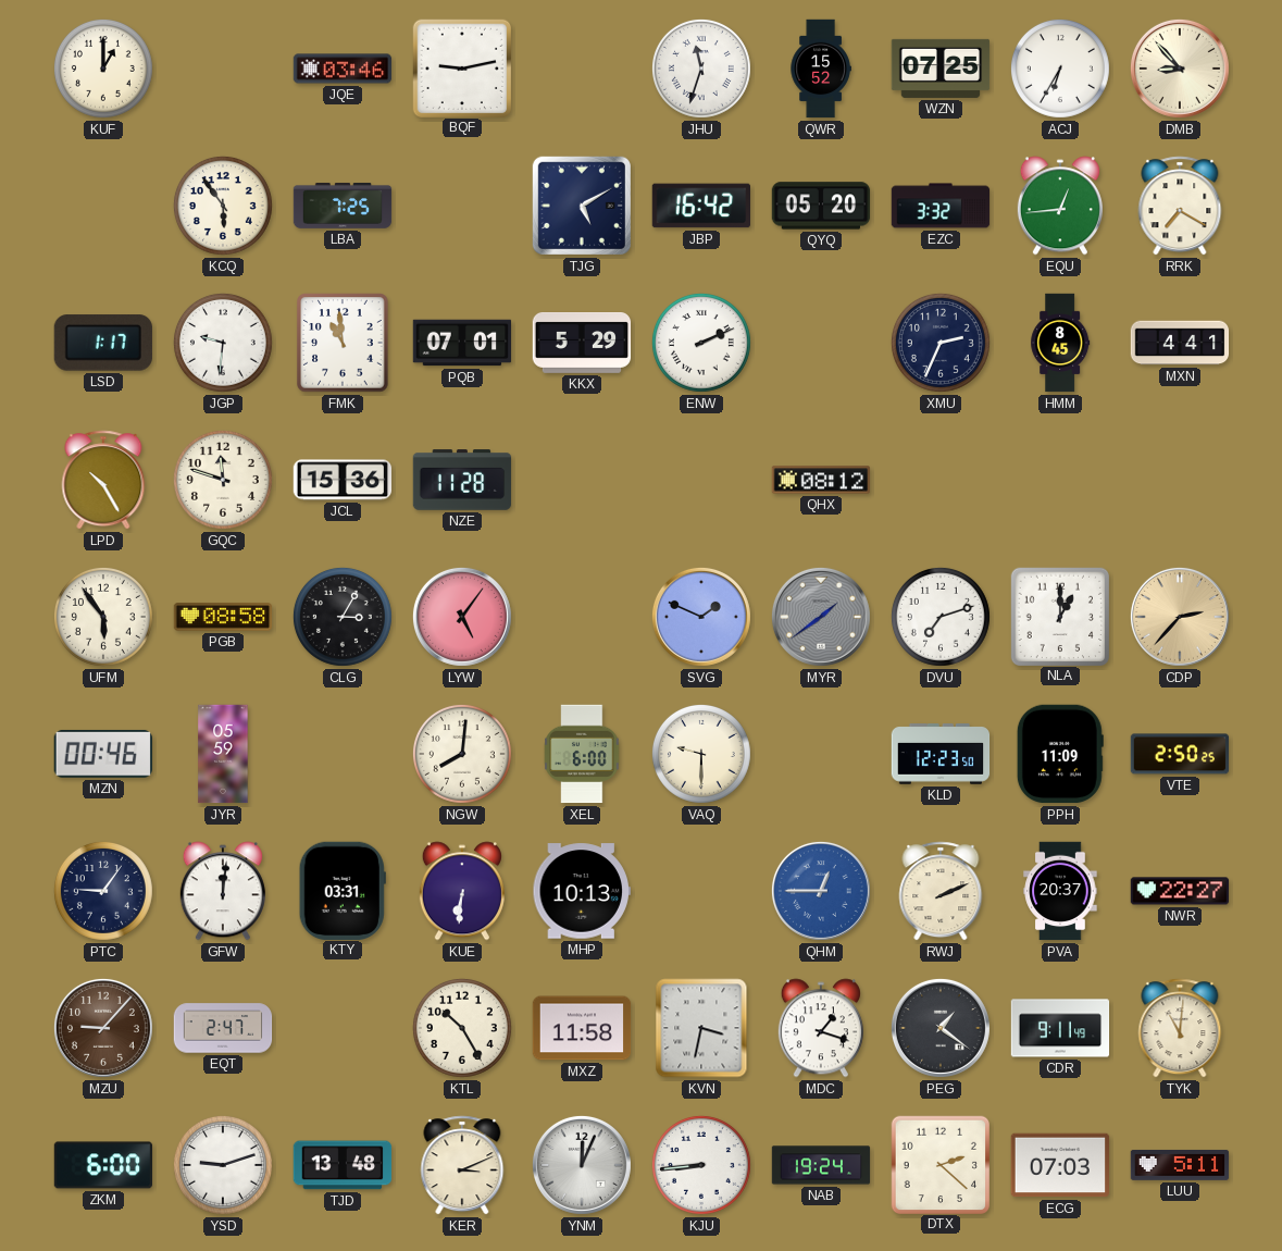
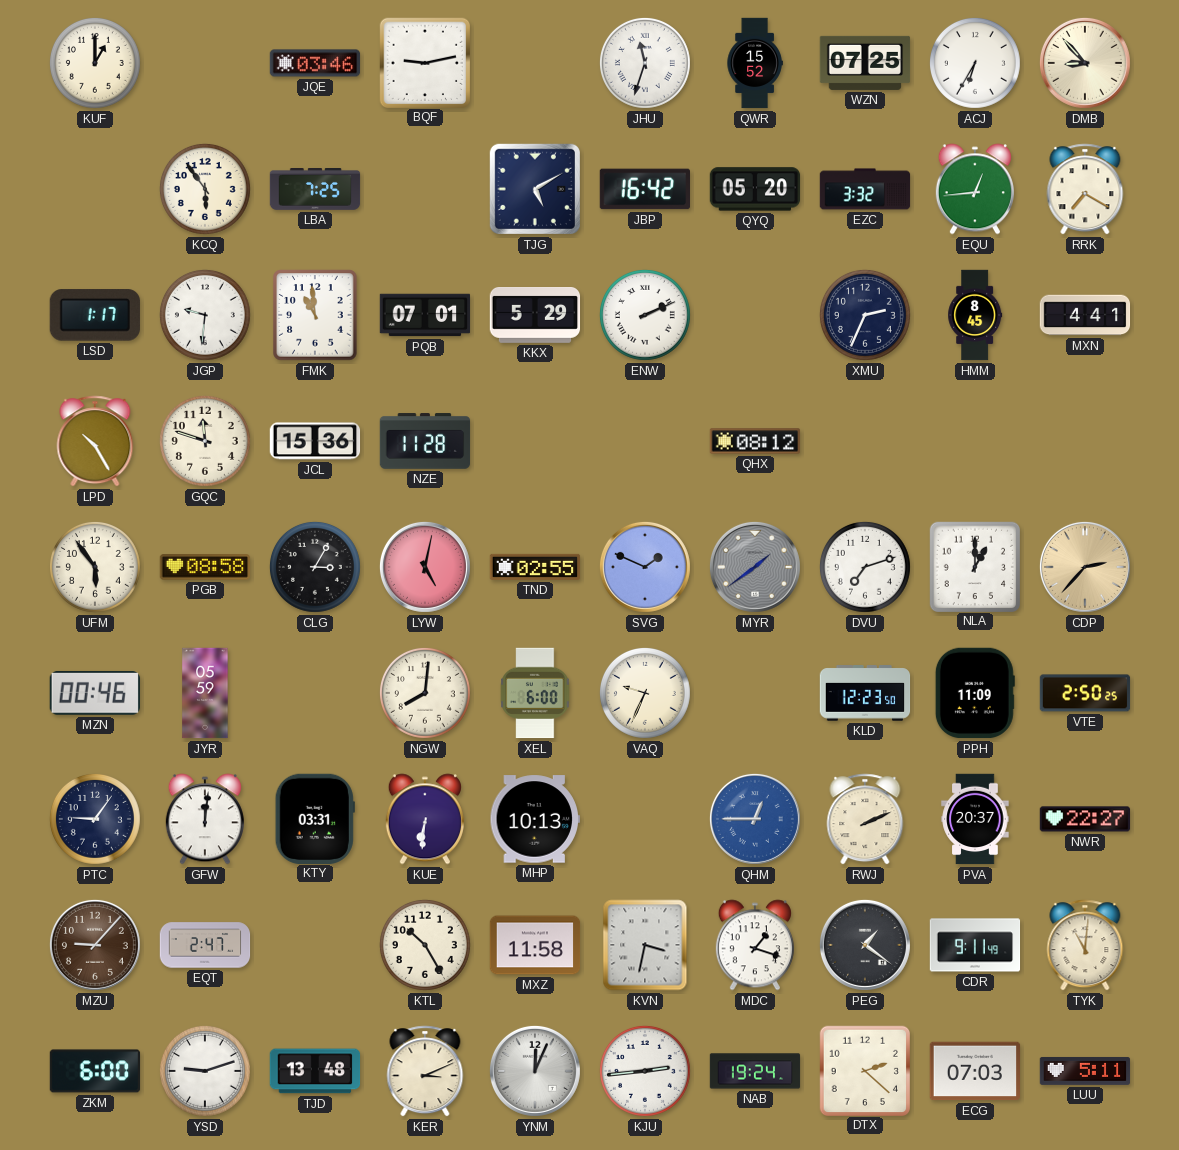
LYW: 5:06 -> 5:02 (425, 567)
TND: none -> 02:55 (535, 567)
VAQ: 9:30 -> 9:34 (645, 693)
KJU: 8:44 -> 2:44 (645, 1071)
